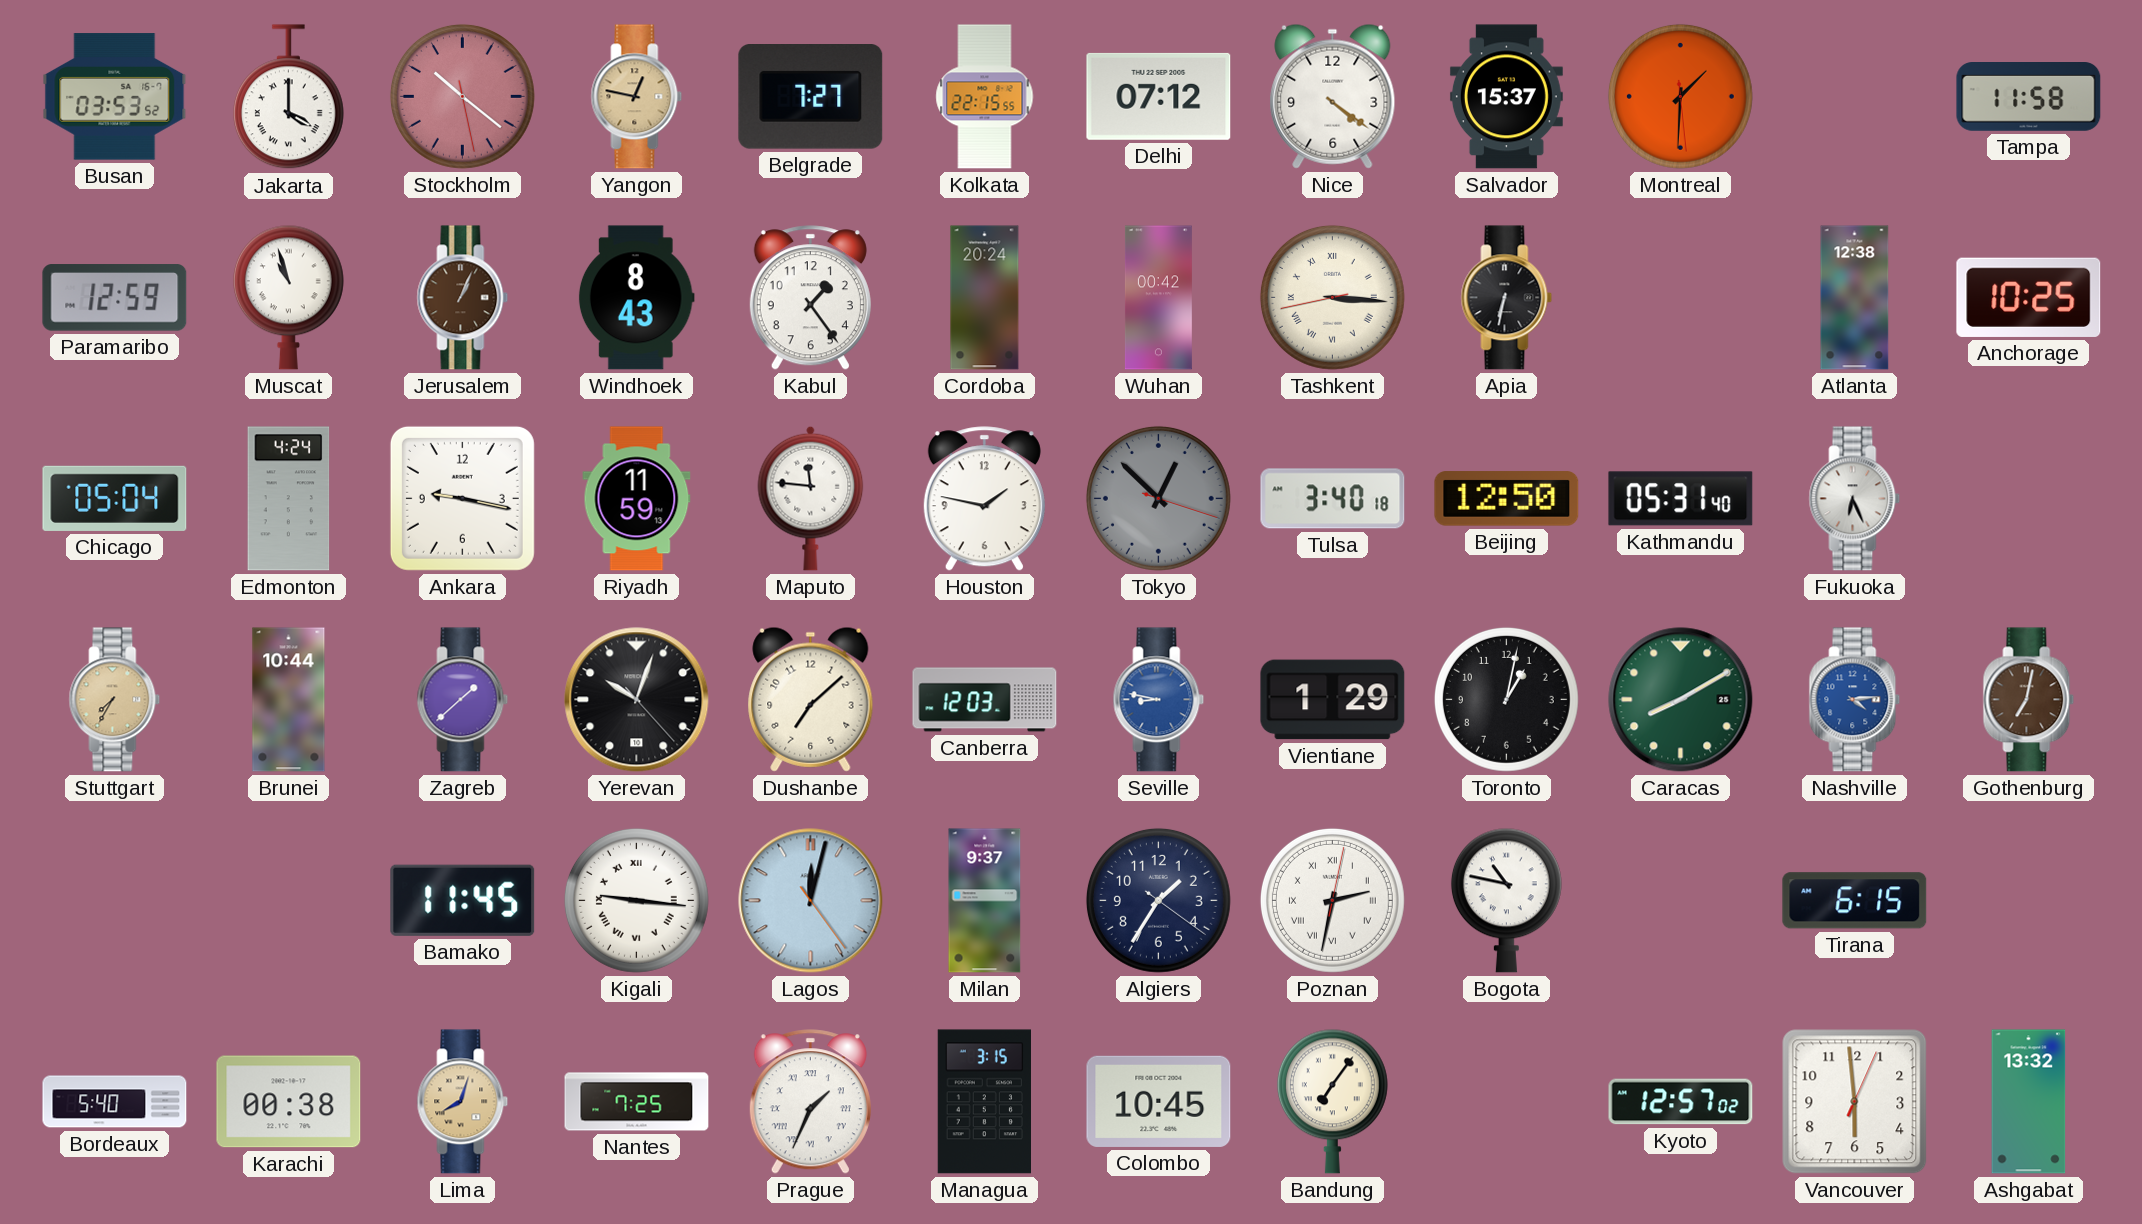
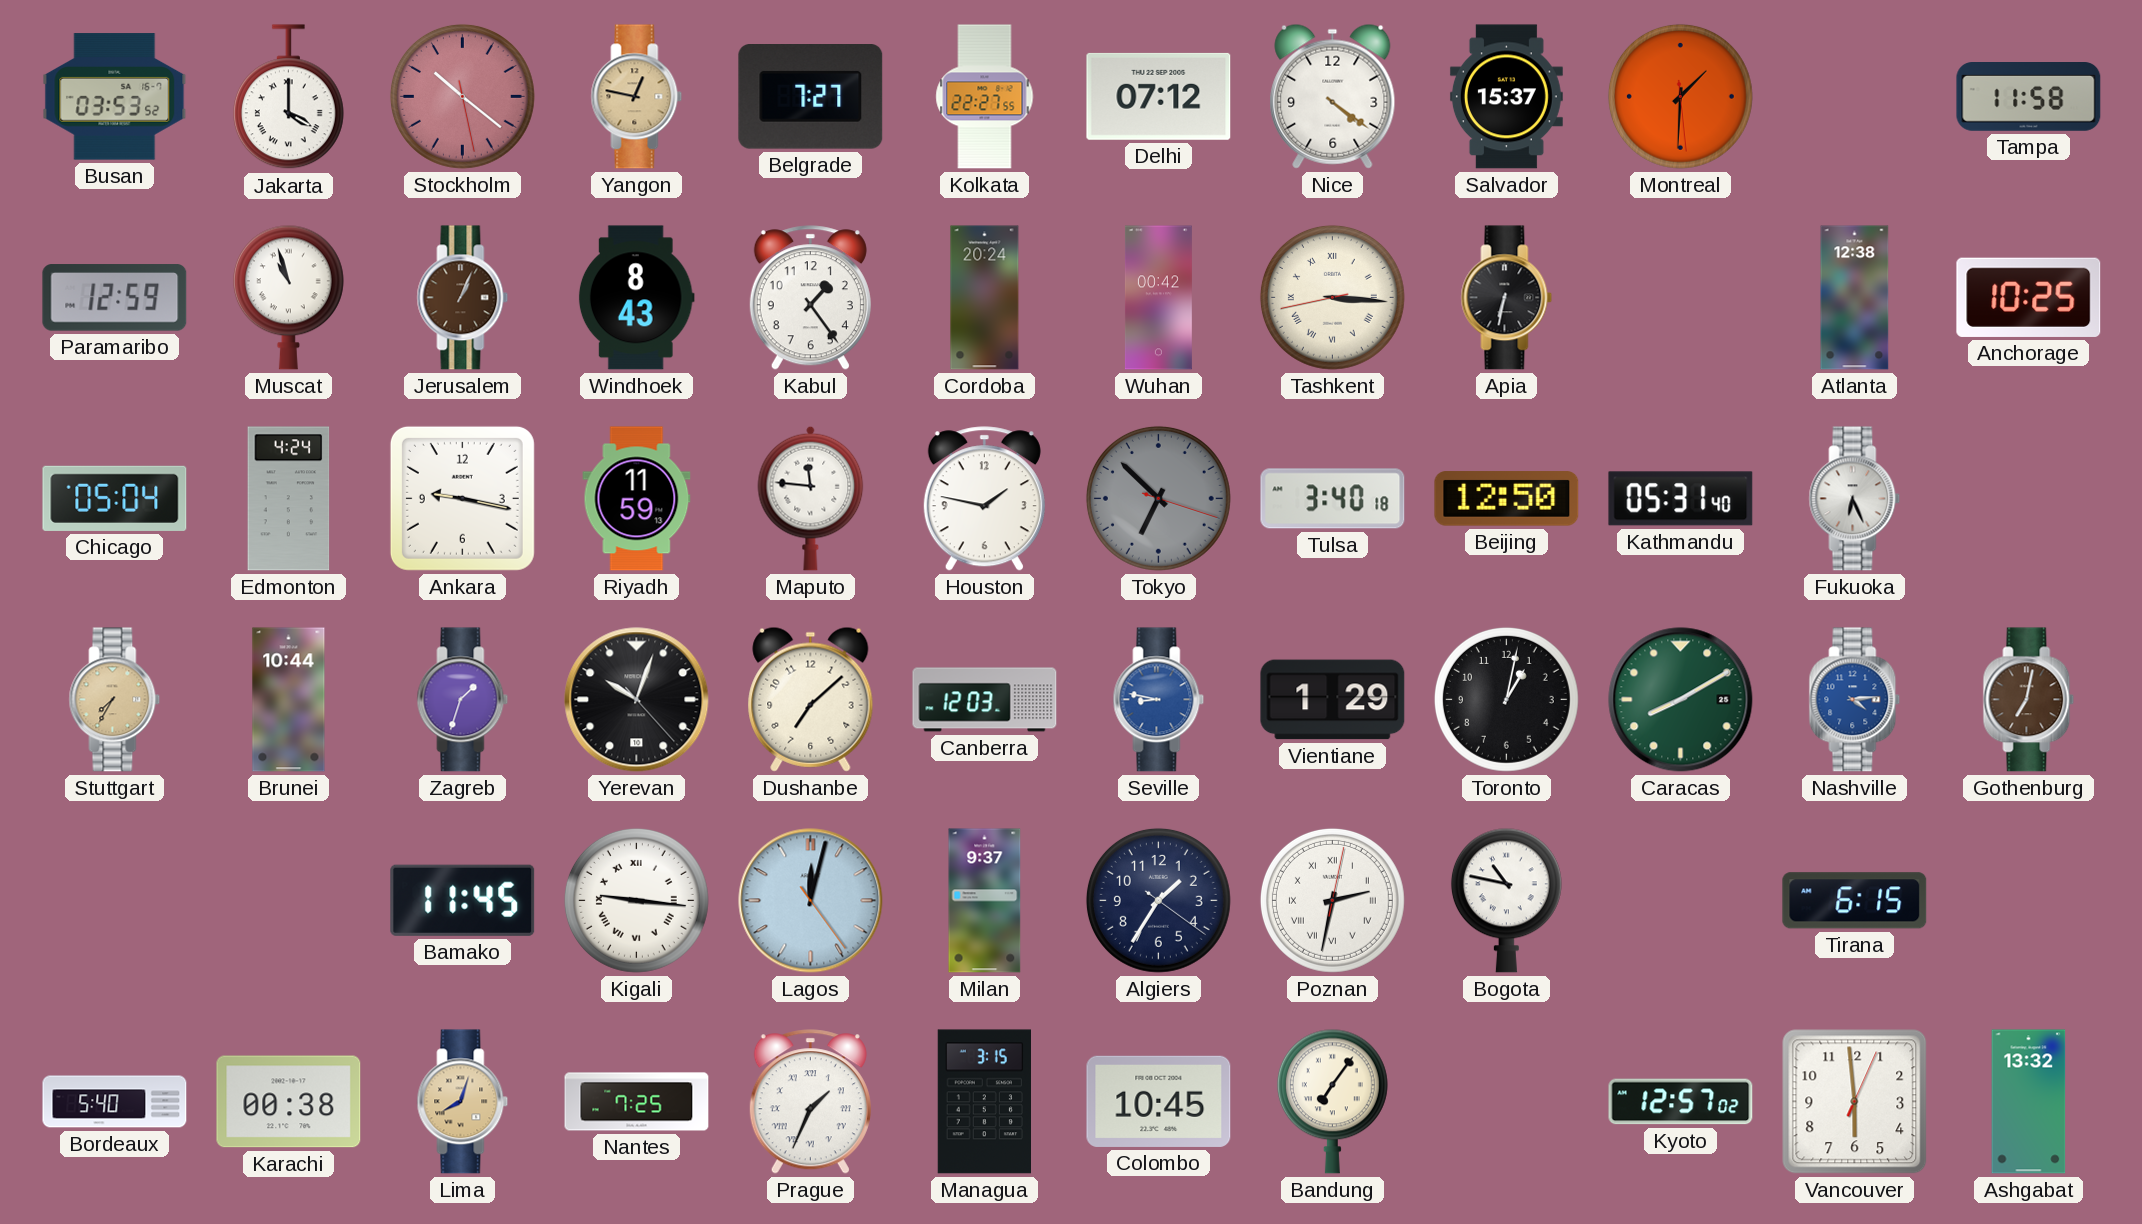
Kolkata: 22:15 -> 22:27 (985, 97)
Tokyo: 12:52 -> 6:52 (1158, 498)
Zagreb: 1:38 -> 1:33 (463, 700)
